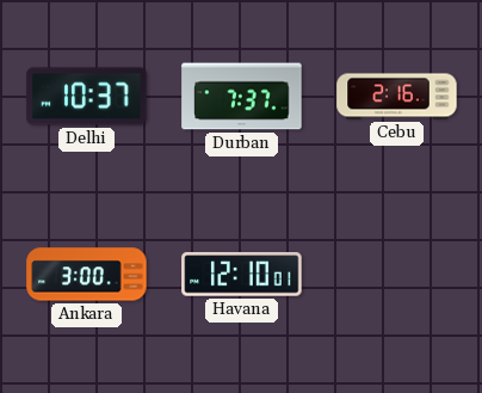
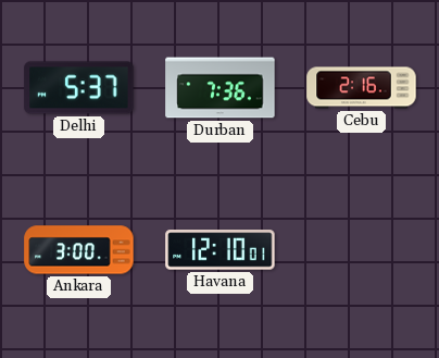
Delhi: 10:37 -> 5:37 (79, 88)
Durban: 7:37 -> 7:36 (221, 88)
